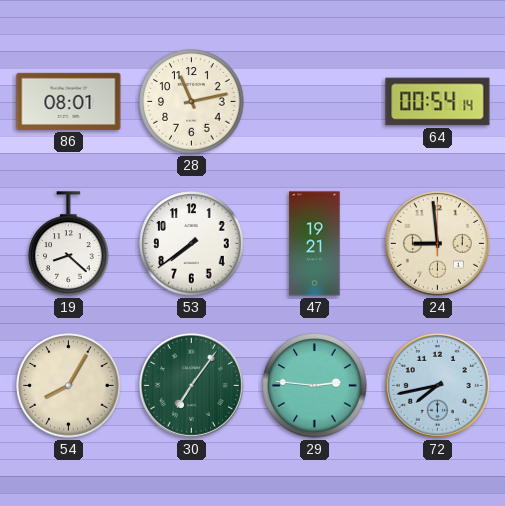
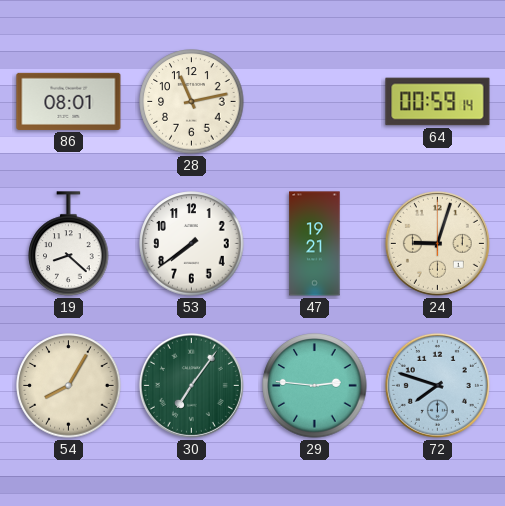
64: 00:54 -> 00:59 (438, 102)
24: 8:59 -> 9:03 (437, 243)
72: 7:43 -> 7:48 (437, 385)
